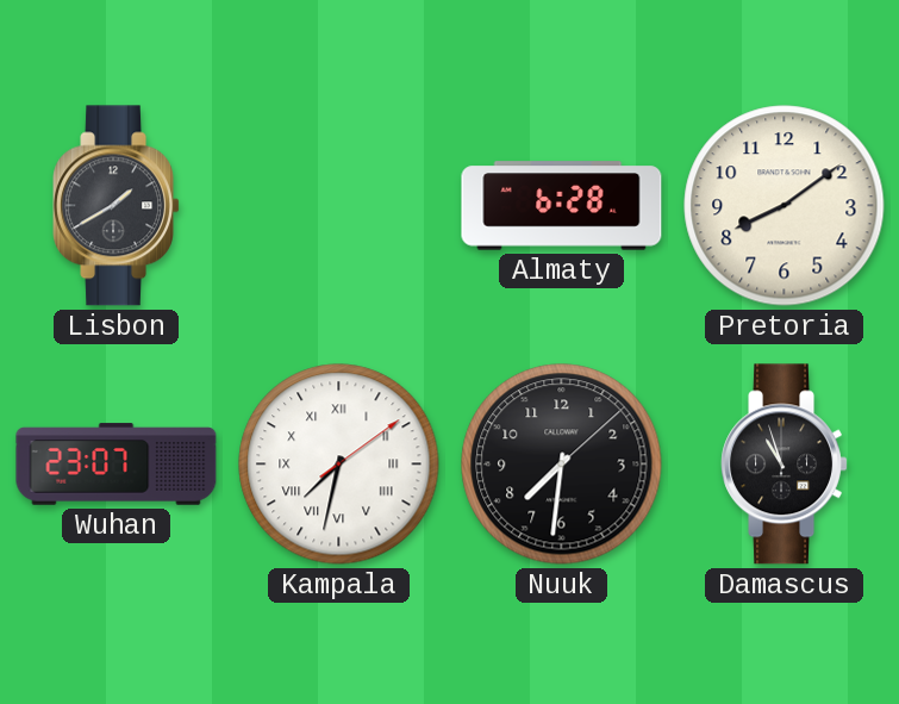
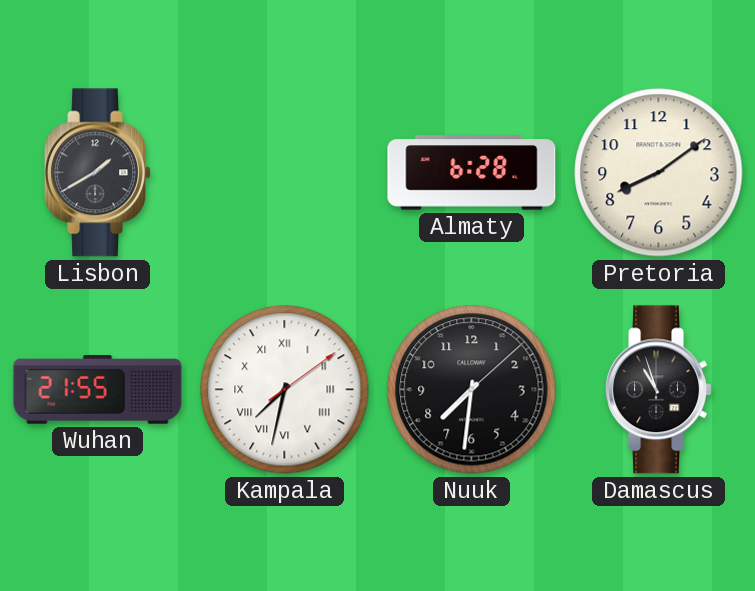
Wuhan: 23:07 -> 21:55 (98, 390)
